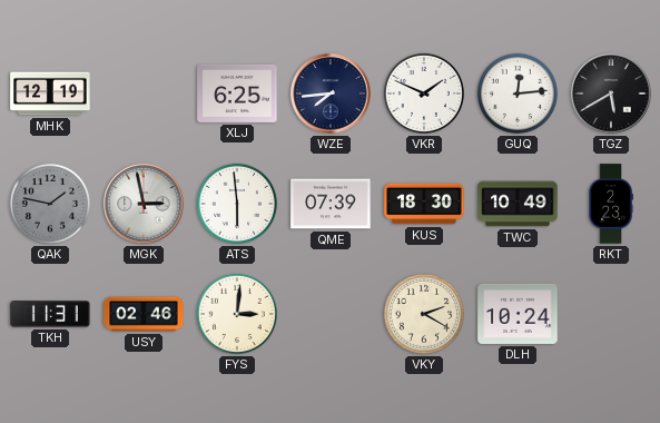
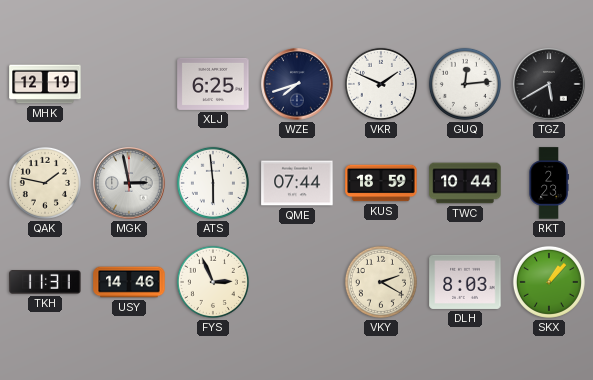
WZE: 7:44 -> 7:42 (297, 84)
QAK dial: grey -> cream (45, 183)
QME: 07:39 -> 07:44 (297, 183)
KUS: 18:30 -> 18:59 (381, 183)
TWC: 10:49 -> 10:44 (465, 183)
USY: 02:46 -> 14:46 (129, 282)
FYS: 3:01 -> 2:56 (213, 282)
DLH: 10:24 -> 8:03 (465, 282)
SKX: none -> 1:07 (549, 282)
